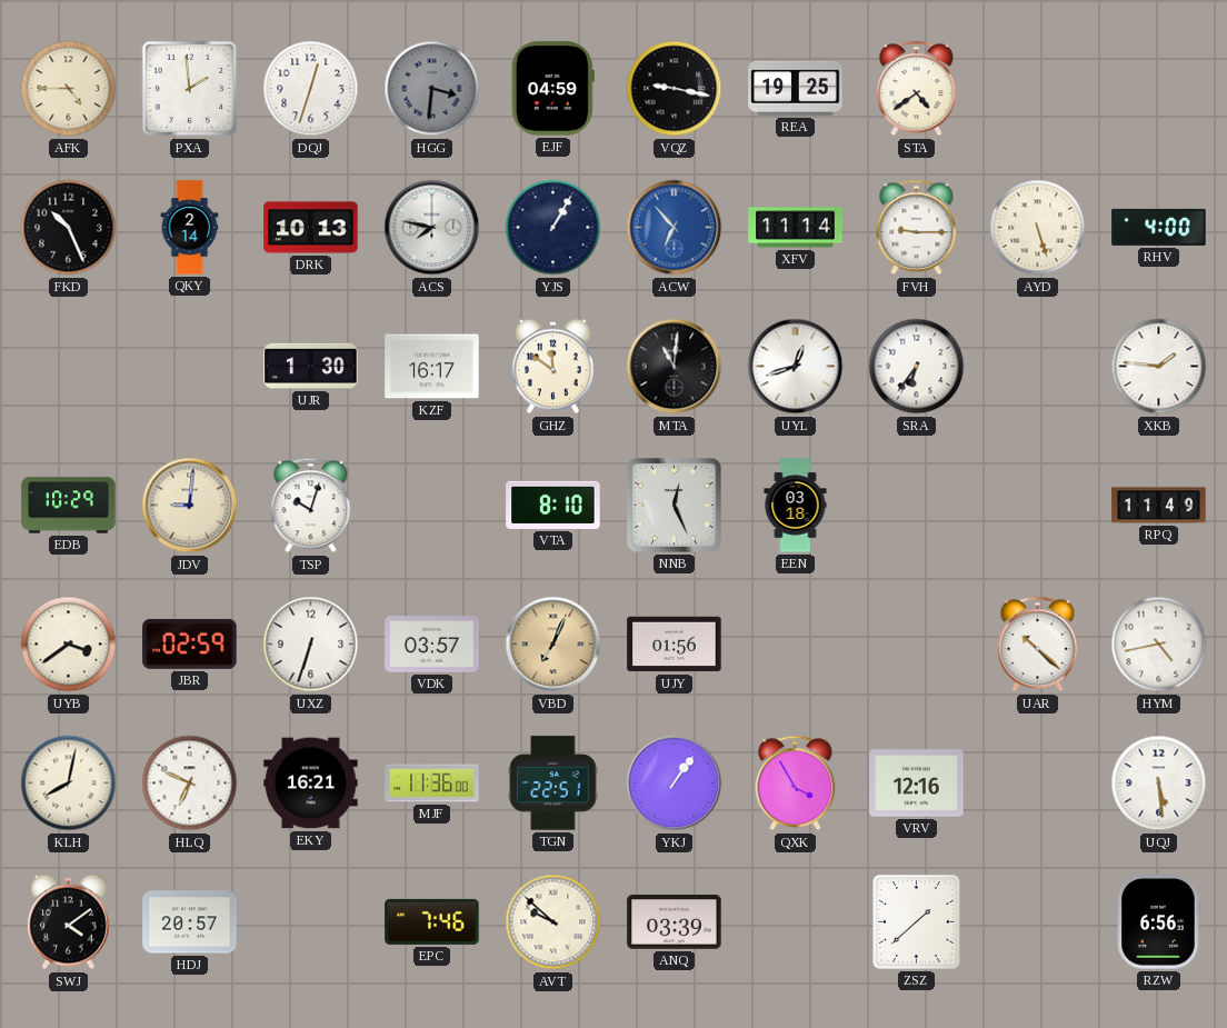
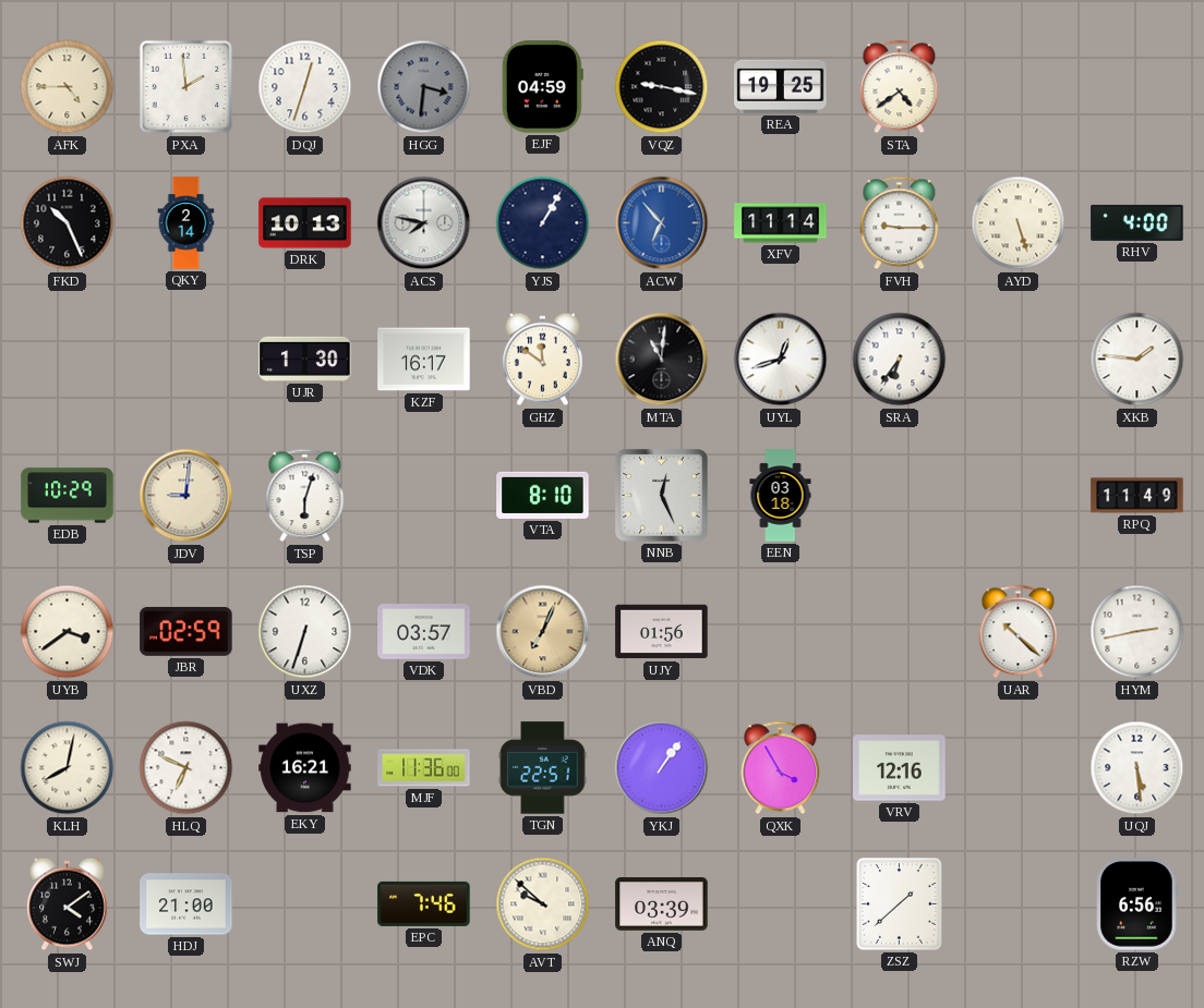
TSP: 10:03 -> 6:03 (305, 496)
HYM: 4:43 -> 2:43 (1137, 632)
HDJ: 20:57 -> 21:00 (186, 904)
